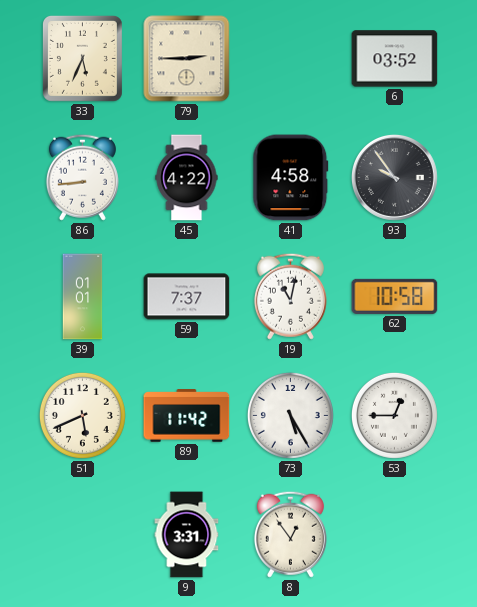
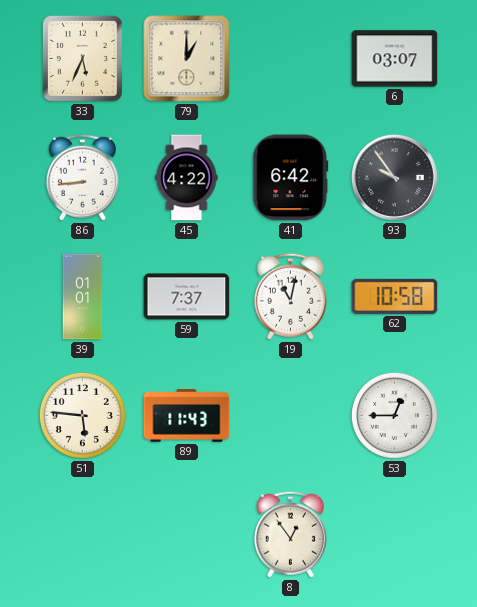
79: 2:45 -> 1:00 (187, 59)
6: 03:52 -> 03:07 (395, 59)
41: 4:58 -> 6:42 (291, 178)
51: 5:41 -> 5:46 (82, 415)
89: 11:42 -> 11:43 (187, 416)
73: 5:25 -> none (290, 415)
9: 3:31 -> none (187, 535)
